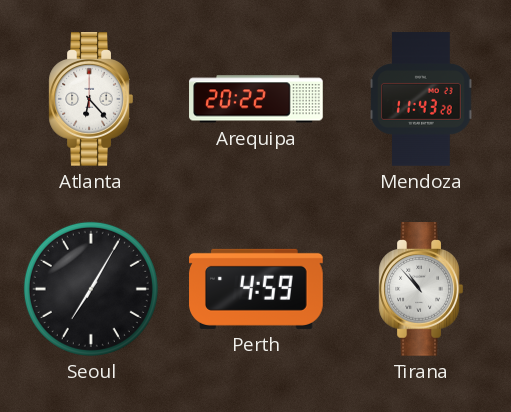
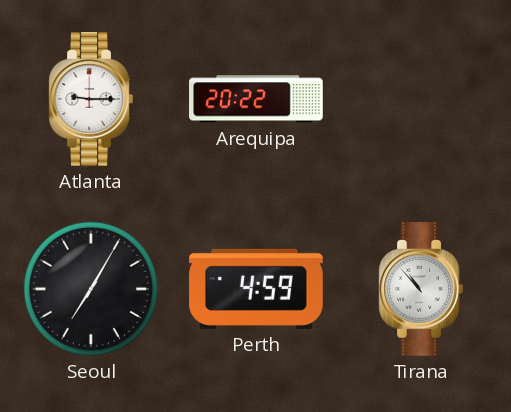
Atlanta: 6:23 -> 9:15 (91, 100)
Mendoza: 11:43 -> none (421, 99)
